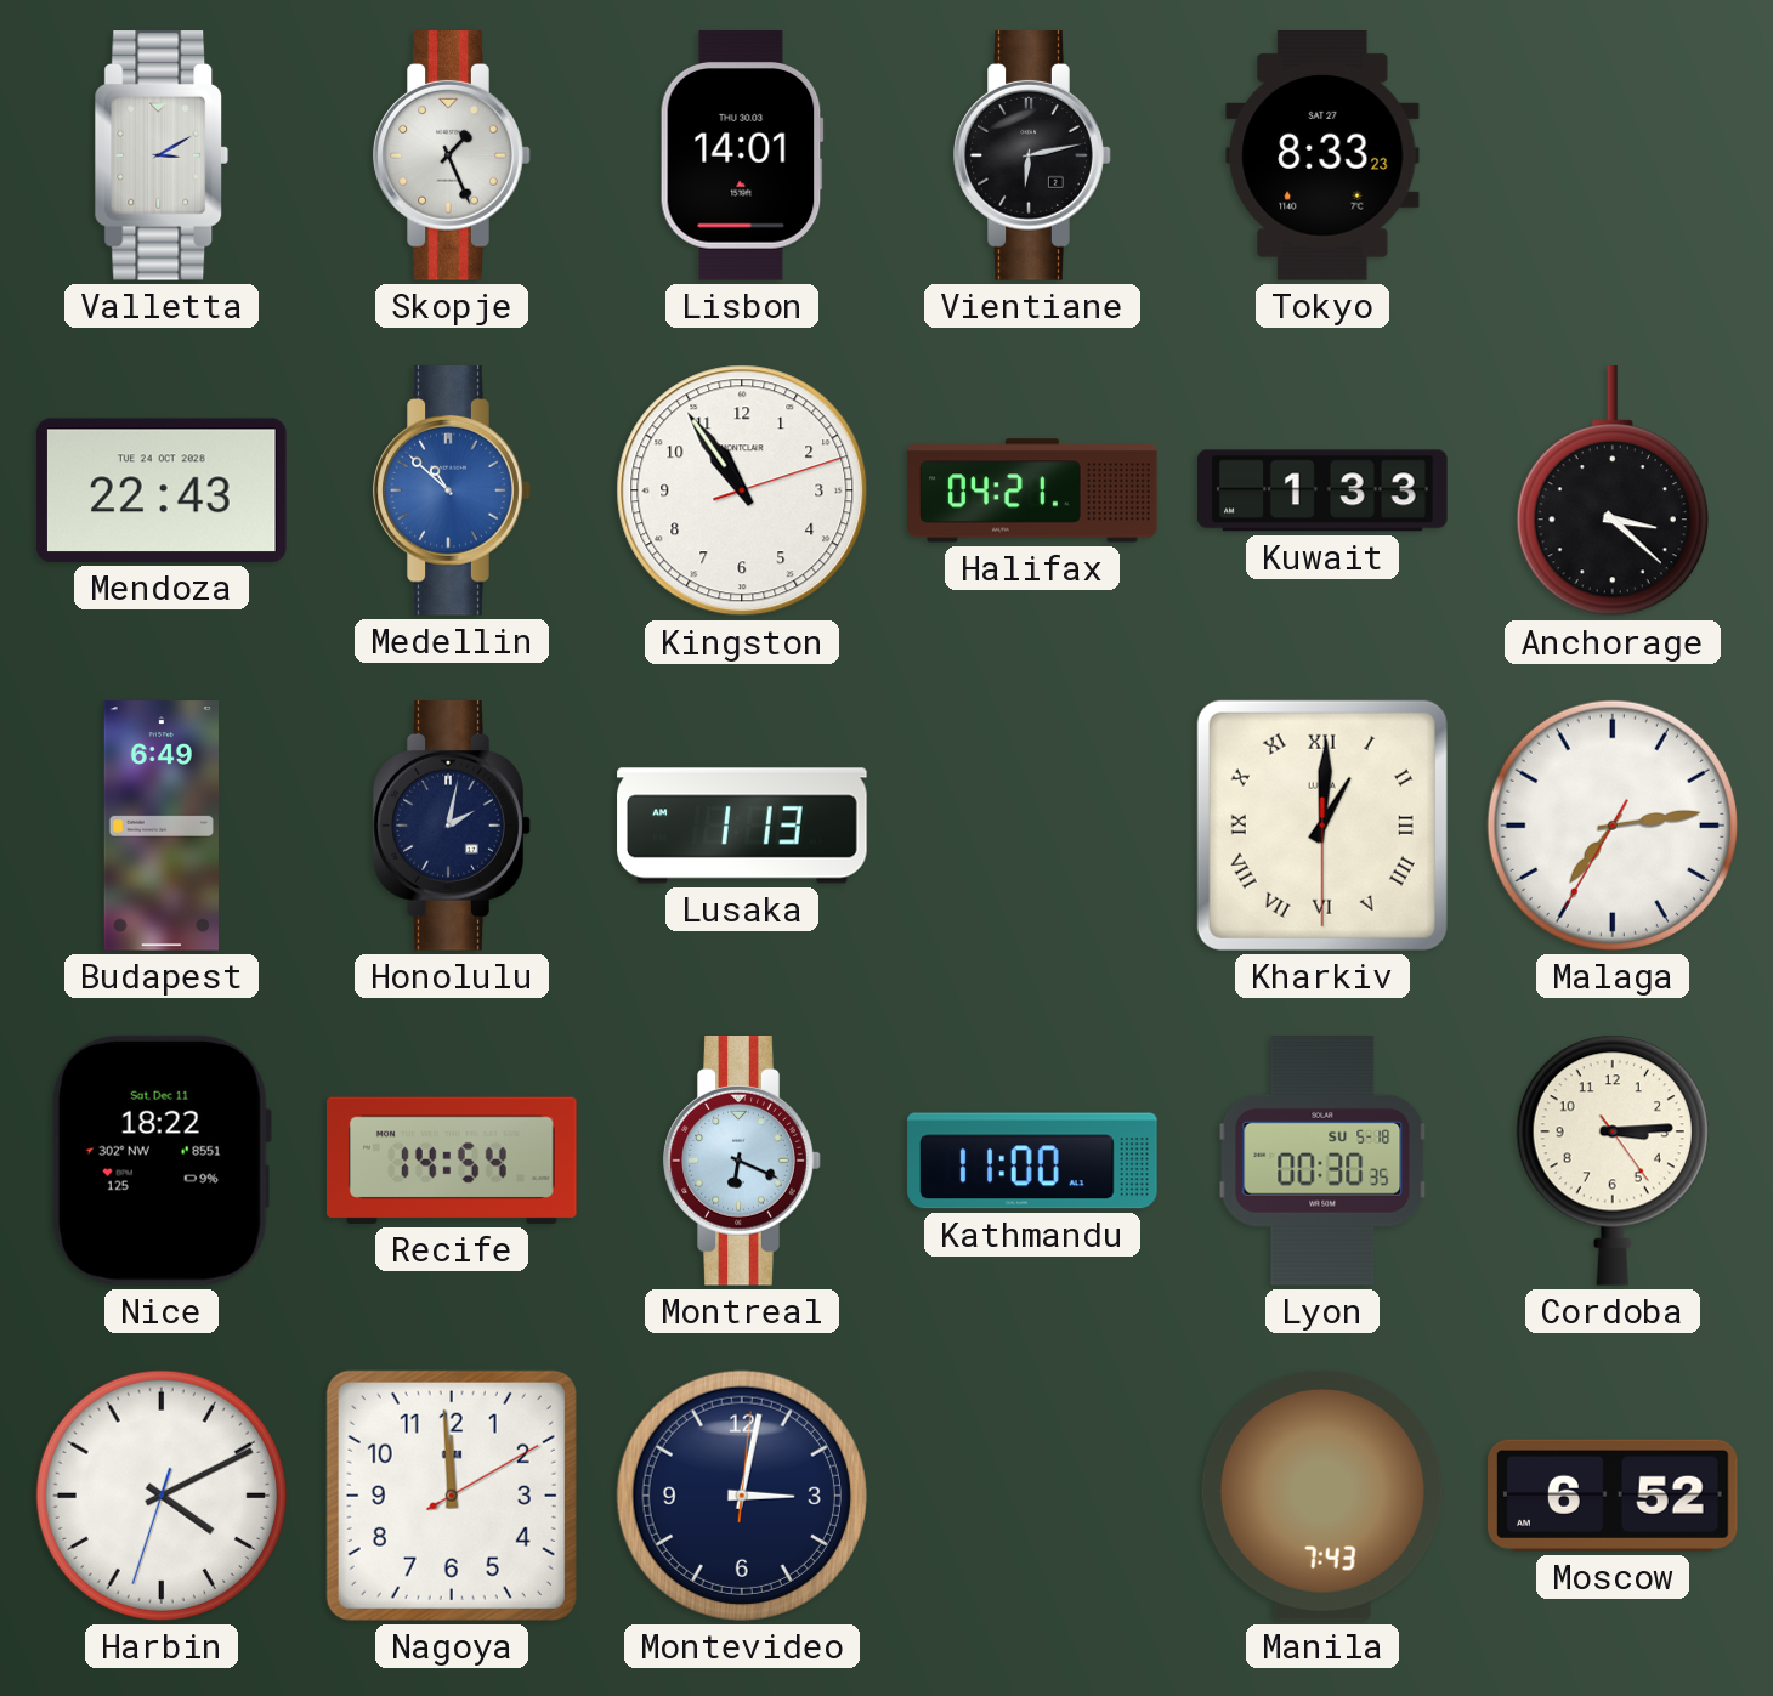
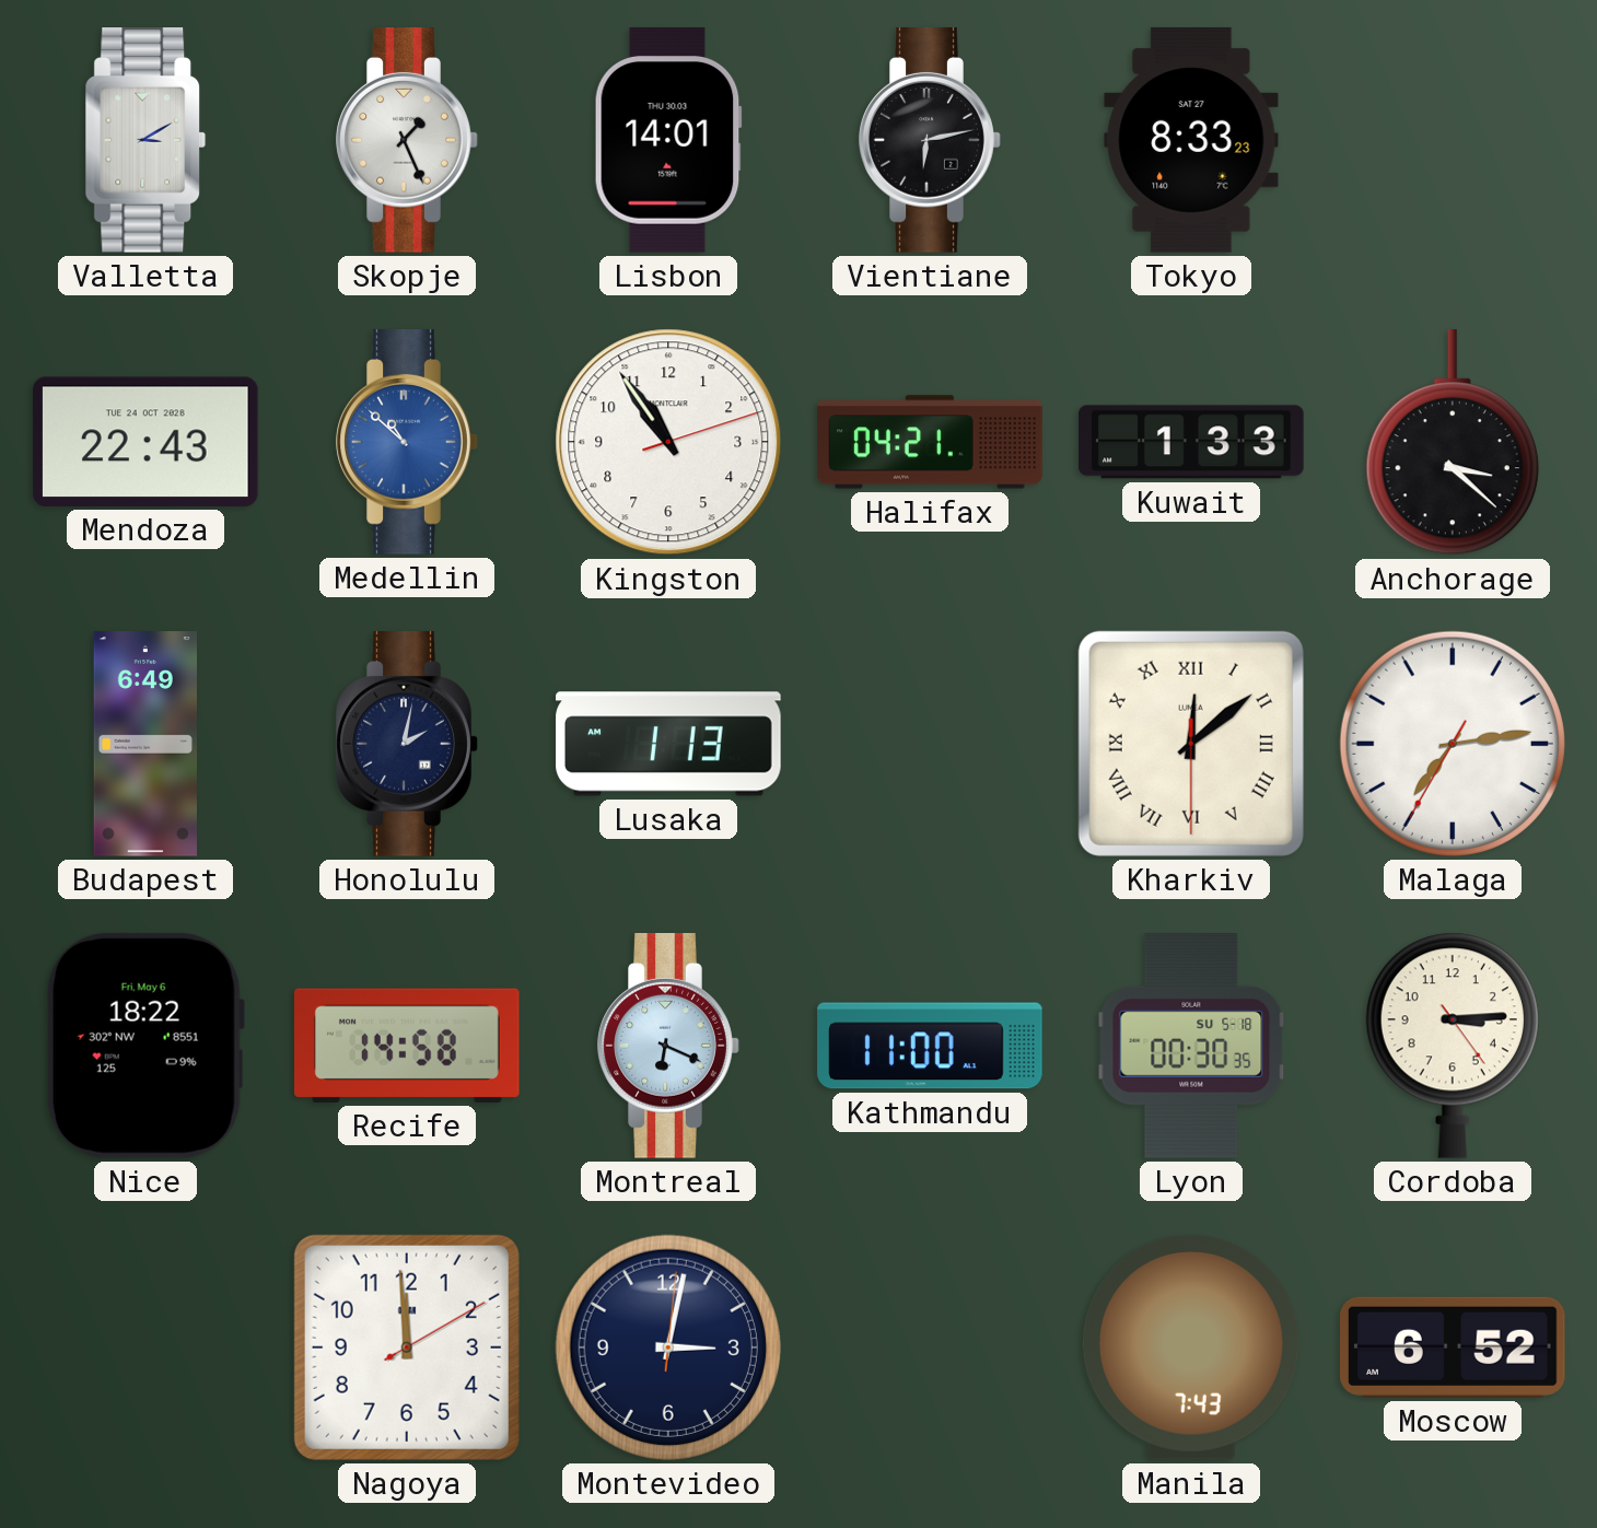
Kharkiv: 1:00 -> 12:08 (1191, 744)
Nice date: Sat, Dec 11 -> Fri, May 6 (145, 1046)
Recife: 14:54 -> 14:58 (408, 1046)
Harbin: 4:10 -> none (162, 1496)
